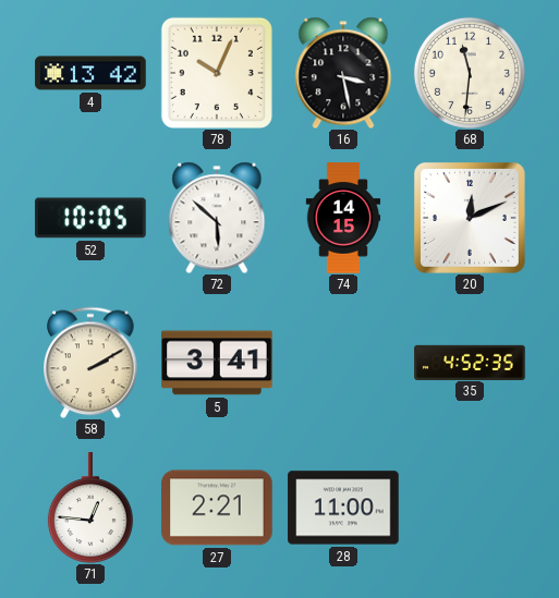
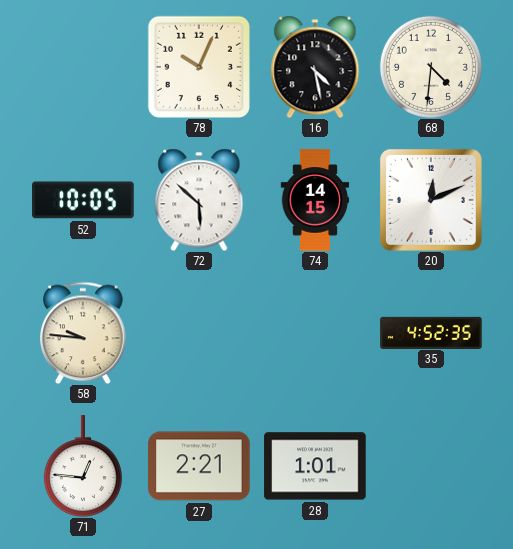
4: 13:42 -> none (90, 73)
16: 3:28 -> 4:28 (315, 67)
68: 11:31 -> 4:31 (431, 67)
58: 2:10 -> 9:46 (83, 333)
5: 3:41 -> none (217, 363)
28: 11:00 -> 1:01 (315, 466)
